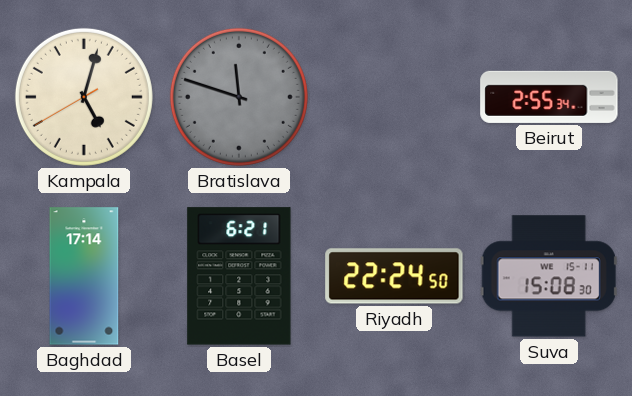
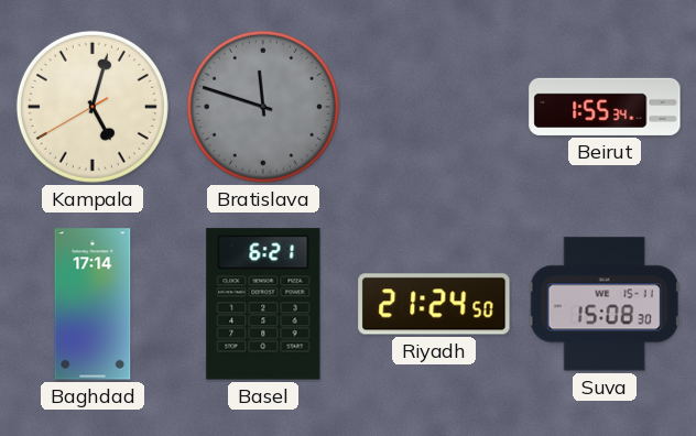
Beirut: 2:55 -> 1:55 (605, 107)
Riyadh: 22:24 -> 21:24 (434, 304)
